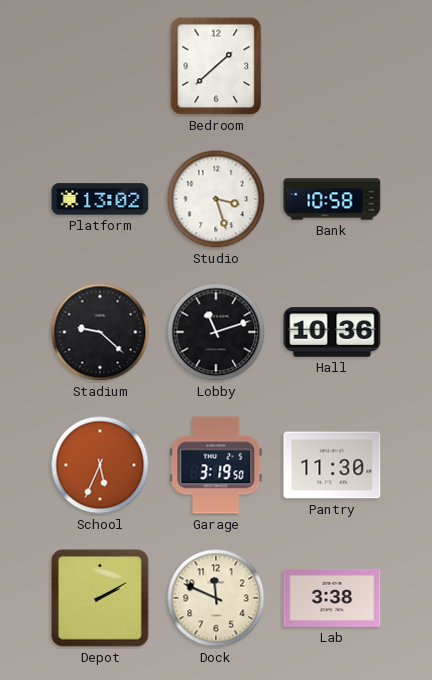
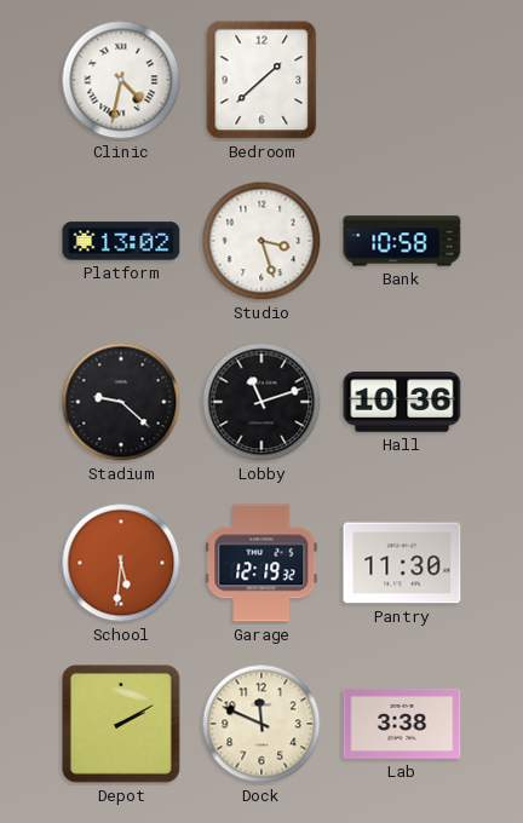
Clinic: none -> 4:32 (121, 80)
School: 5:34 -> 5:31 (121, 563)
Garage: 3:19 -> 12:19 (261, 563)
